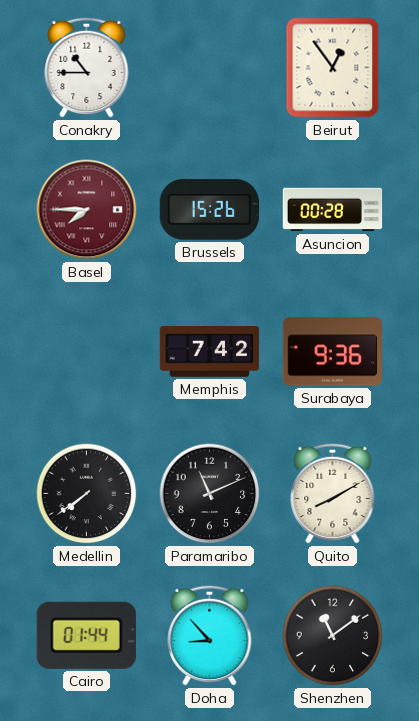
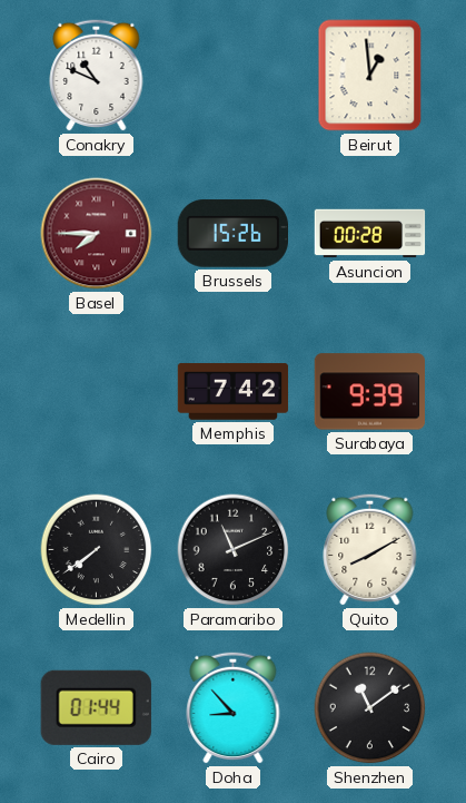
Conakry: 10:45 -> 10:49 (97, 75)
Beirut: 12:54 -> 12:59 (370, 76)
Surabaya: 9:36 -> 9:39 (369, 392)
